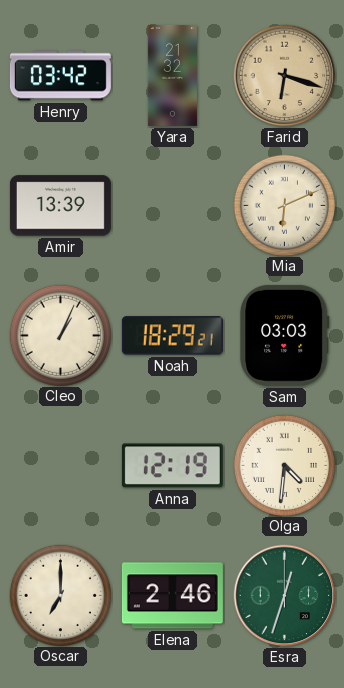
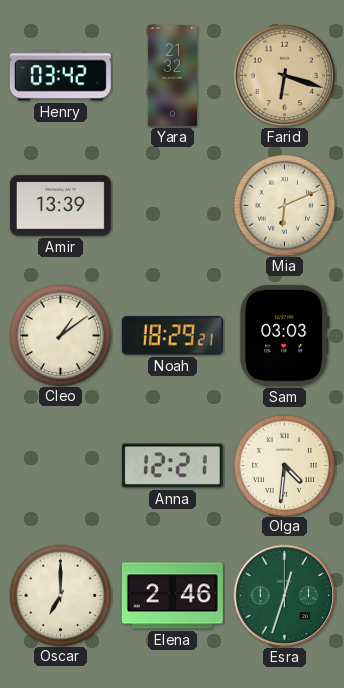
Cleo: 1:04 -> 1:09 (60, 335)
Anna: 12:19 -> 12:21 (172, 466)
